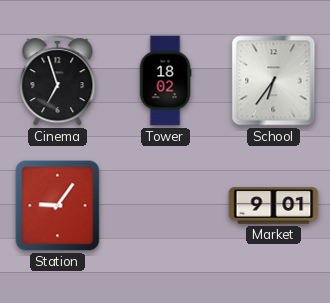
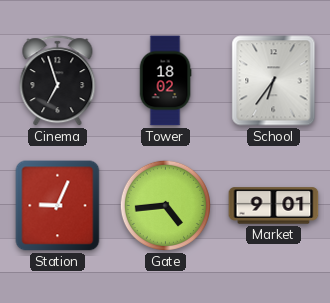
Station: 9:06 -> 9:04 (58, 206)
Gate: none -> 4:44 (165, 205)
